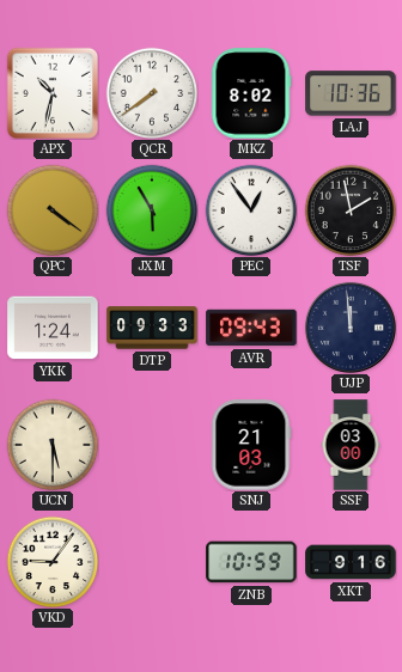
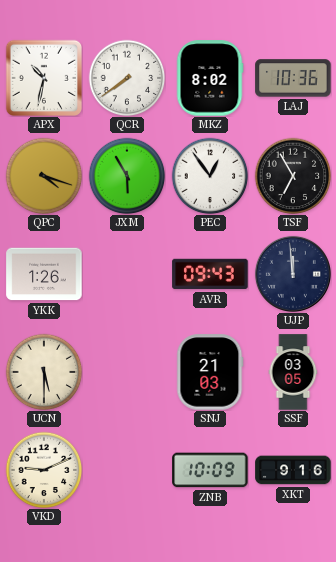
QPC: 4:21 -> 4:18 (44, 176)
TSF: 1:58 -> 6:55 (293, 176)
YKK: 1:24 -> 1:26 (44, 274)
DTP: 09:33 -> none (152, 328)
SSF: 03:00 -> 03:05 (293, 372)
VKD: 9:06 -> 9:11 (44, 470)
ZNB: 10:59 -> 10:09 (210, 470)
